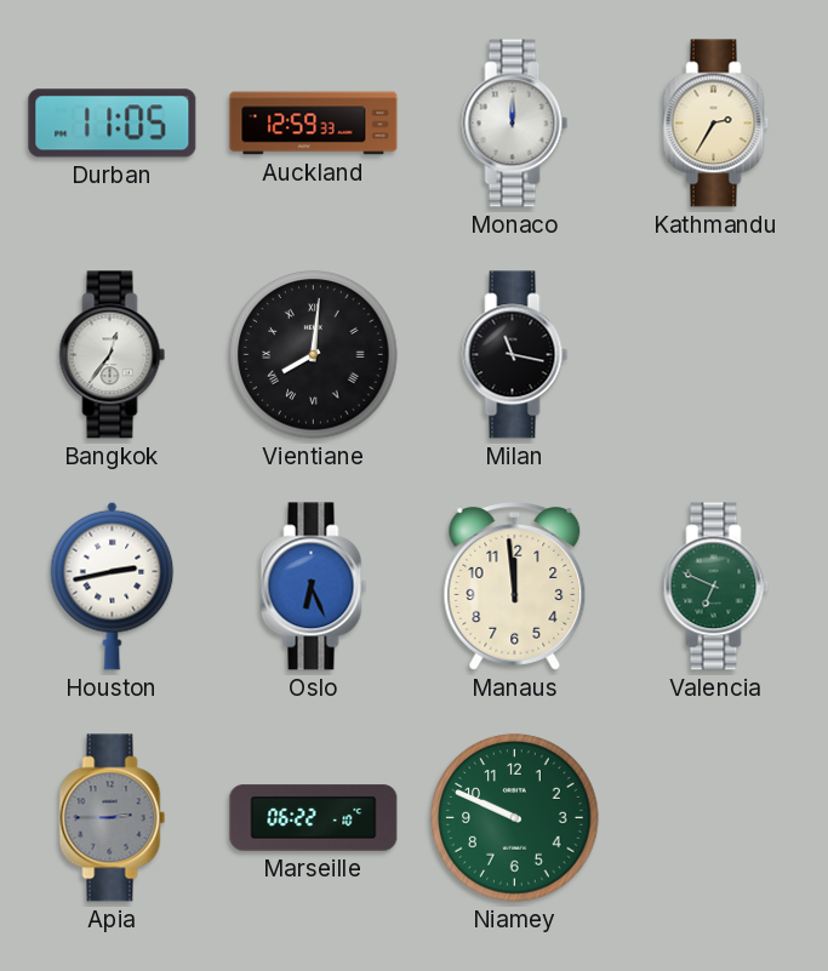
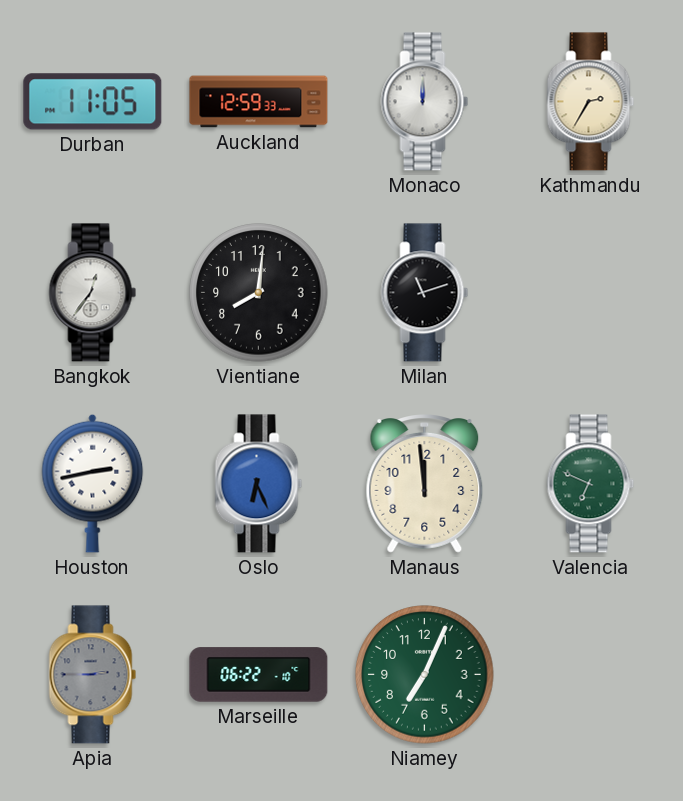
Vientiane numerals: Roman -> Arabic (259, 293)
Milan: 11:17 -> 11:12 (425, 293)
Niamey: 9:49 -> 7:04 (425, 675)
